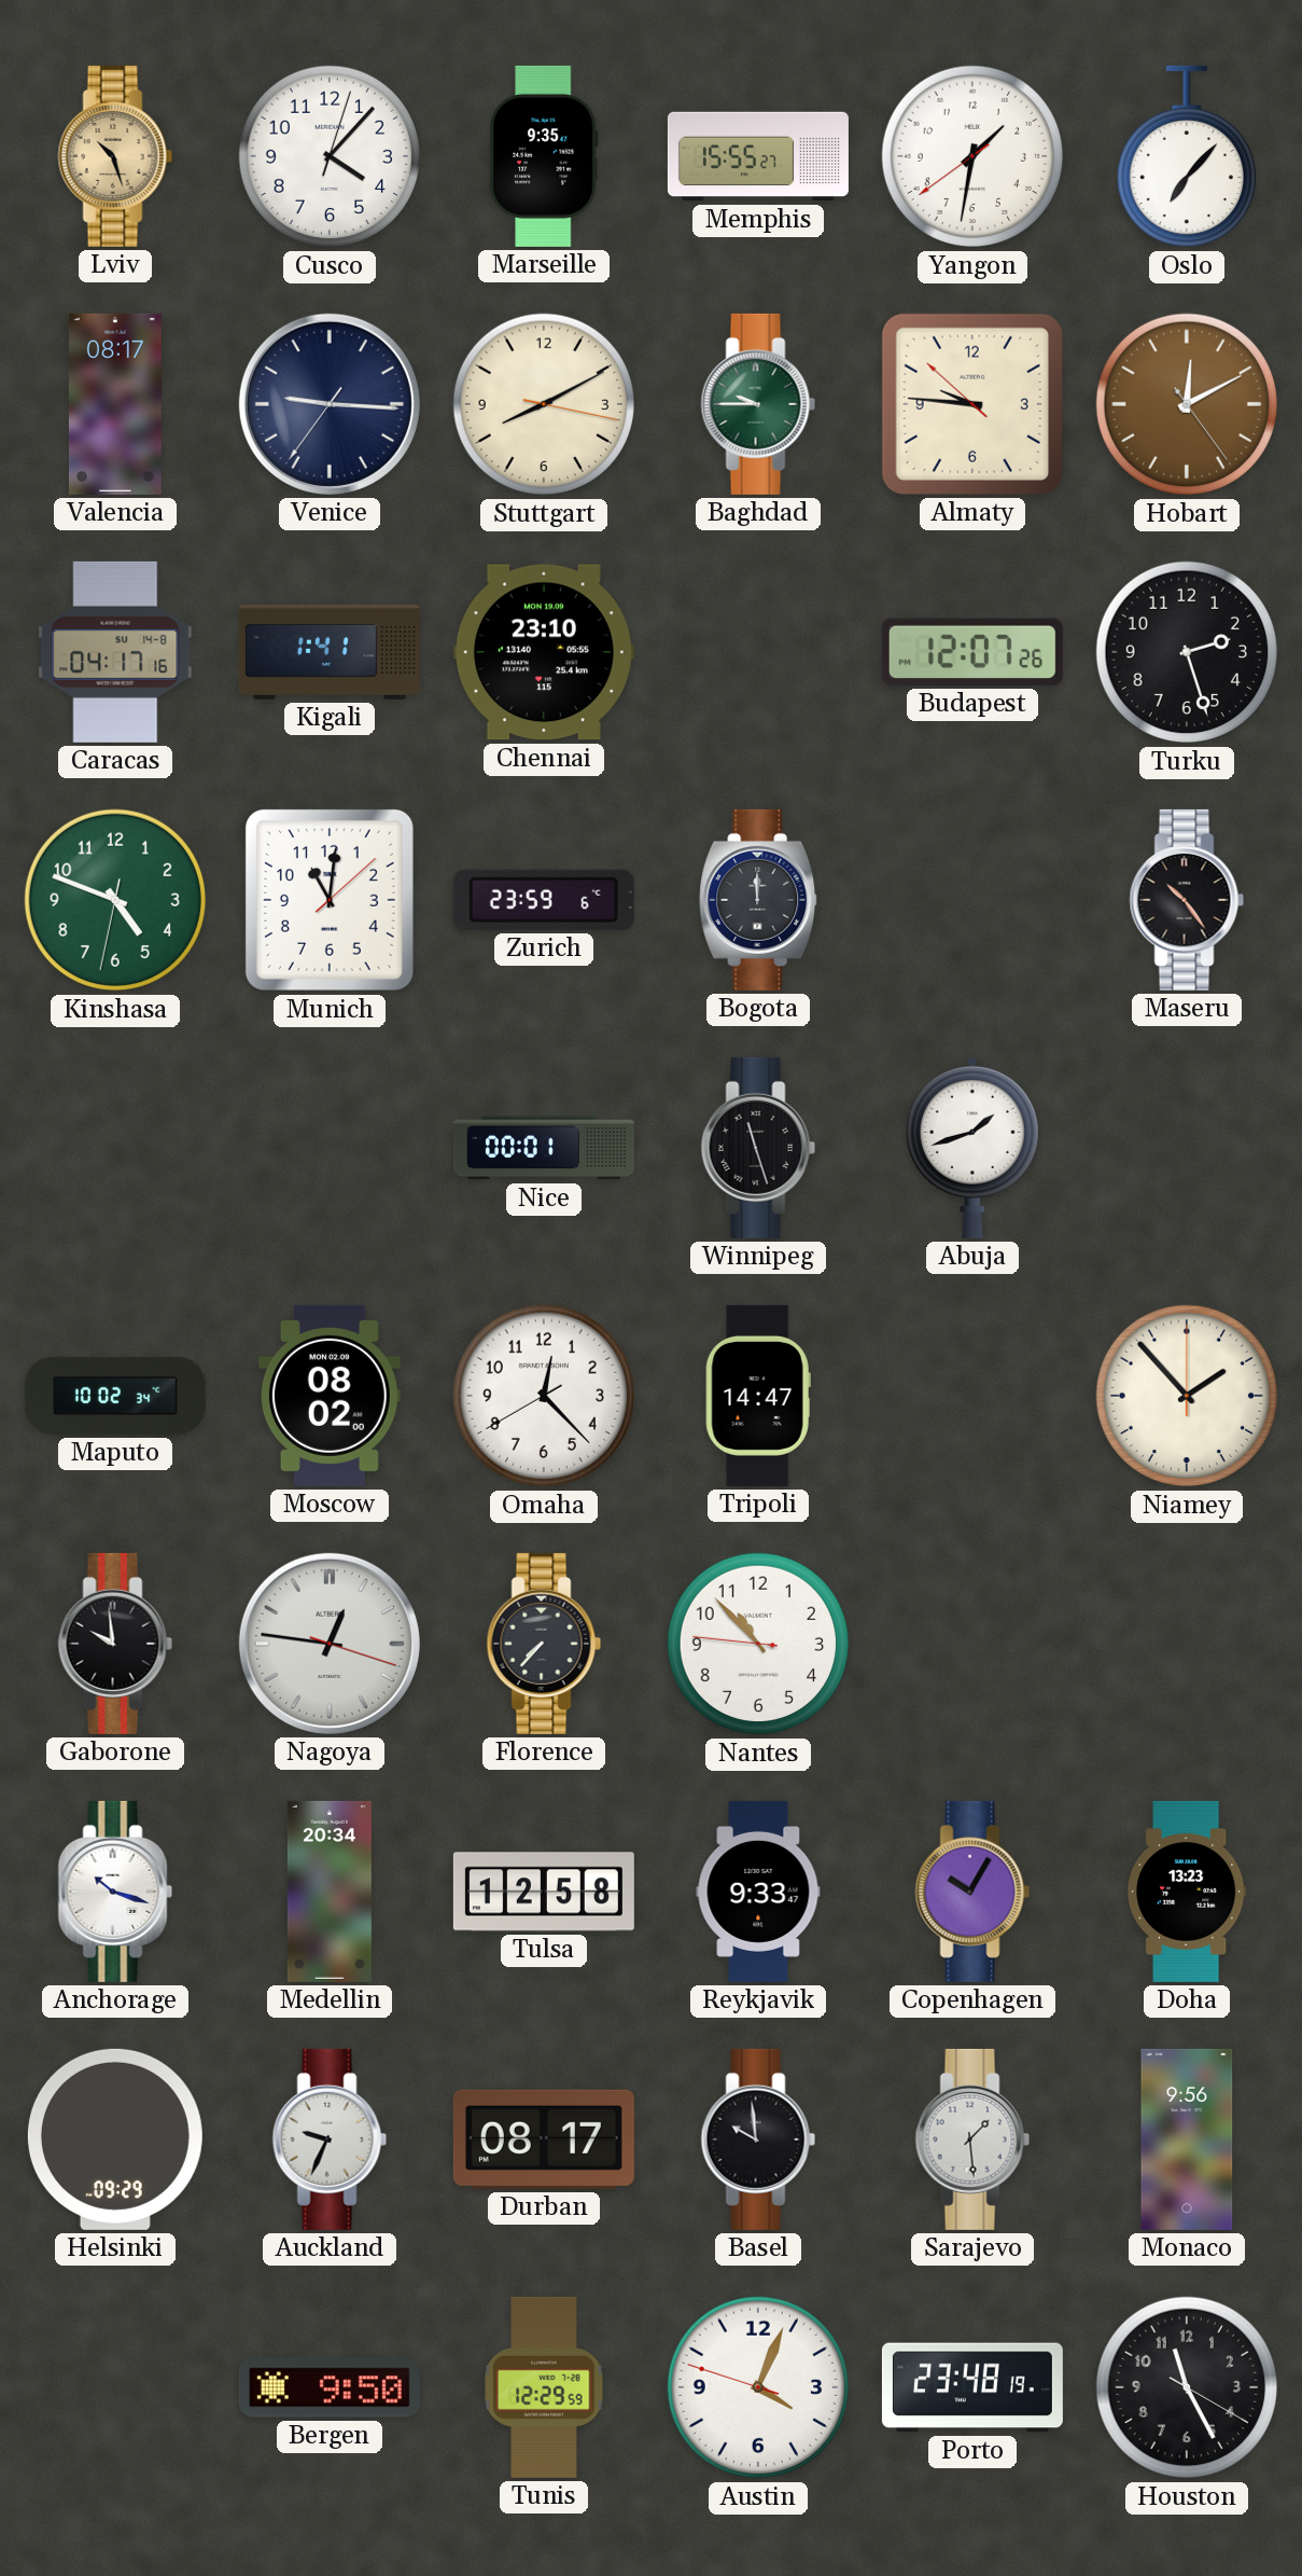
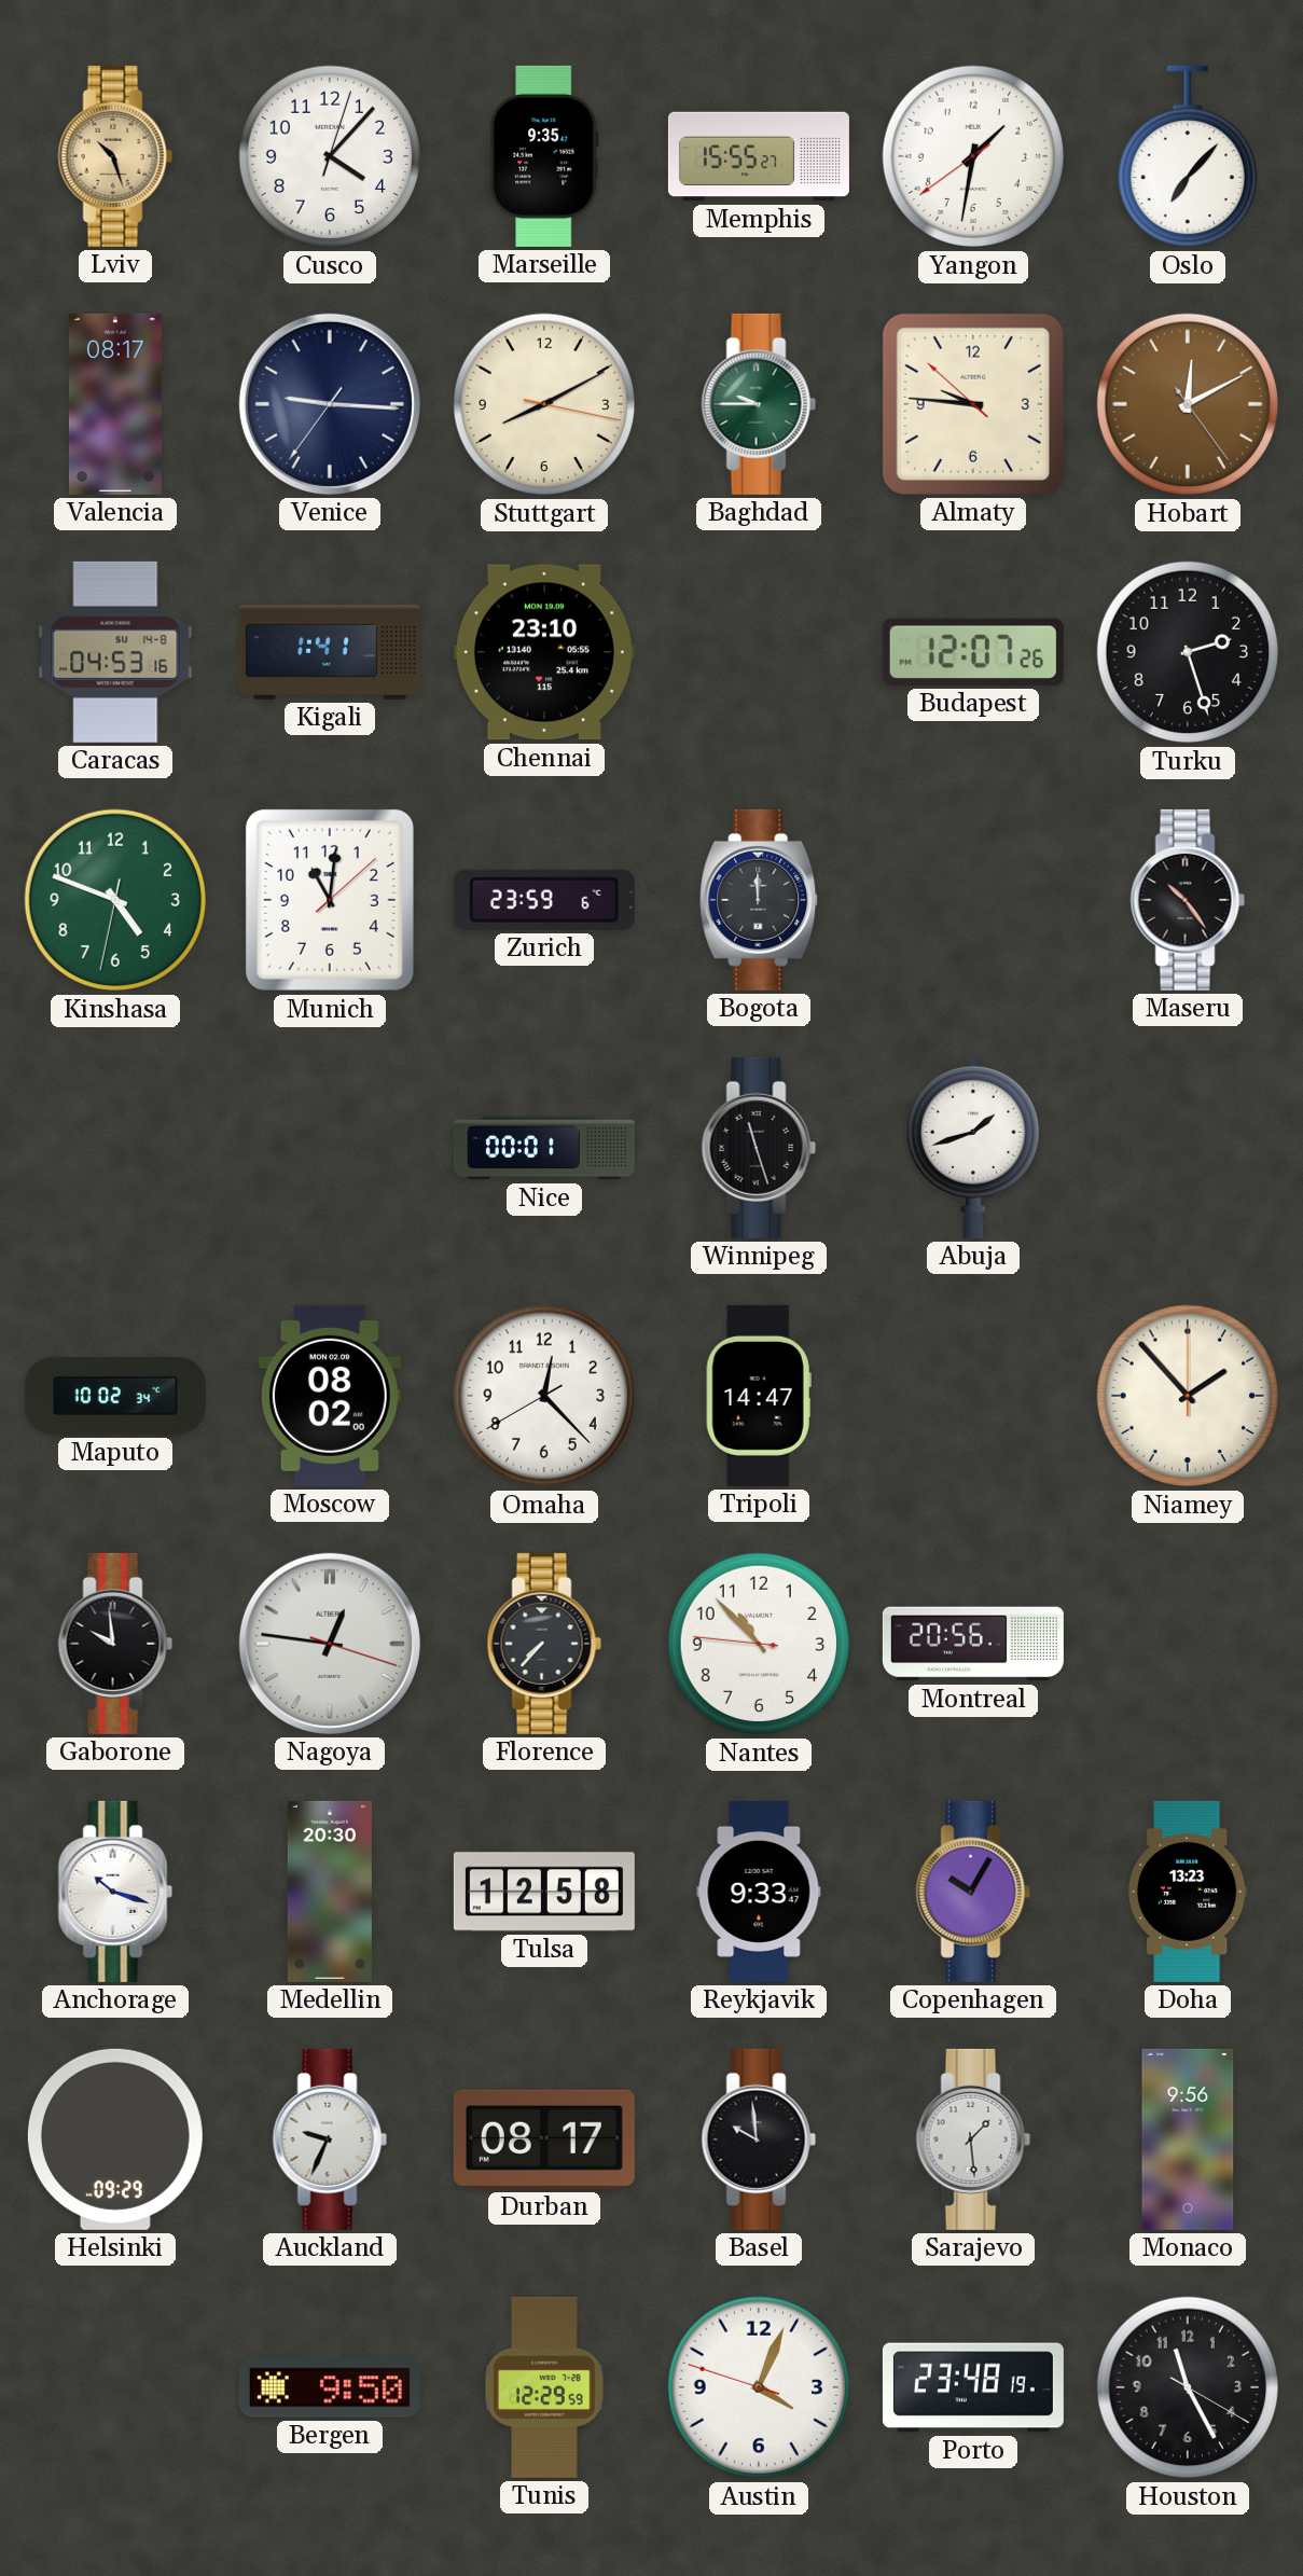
Caracas: 04:17 -> 04:53 (115, 652)
Montreal: none -> 20:56 (973, 1644)
Medellin: 20:34 -> 20:30 (330, 1892)
